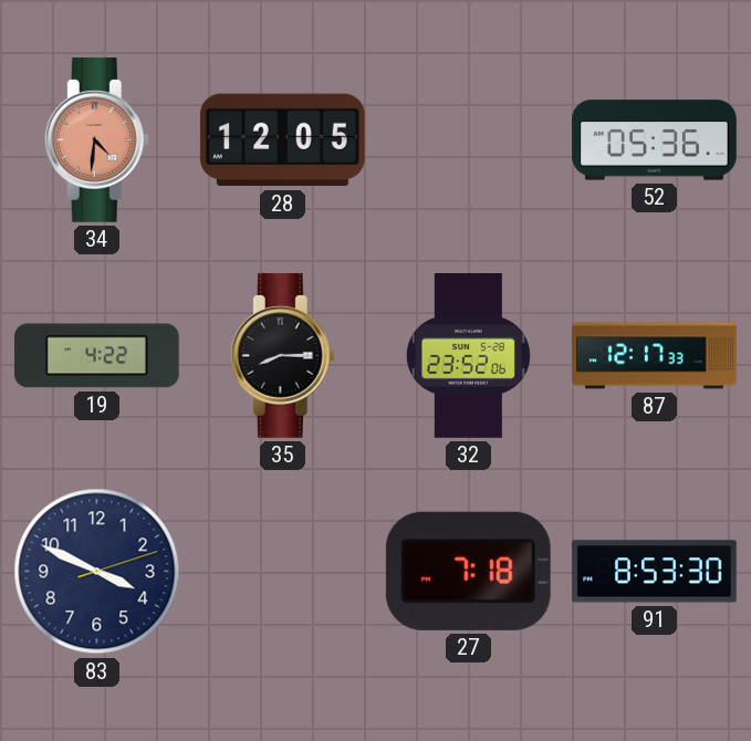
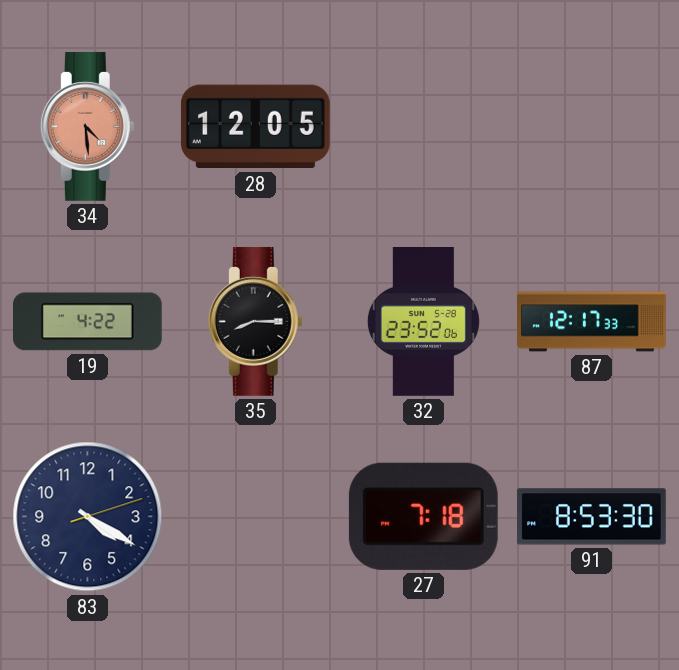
34: 4:31 -> 4:29 (87, 126)
52: 05:36 -> none (655, 140)
83: 3:49 -> 4:20 (88, 517)
